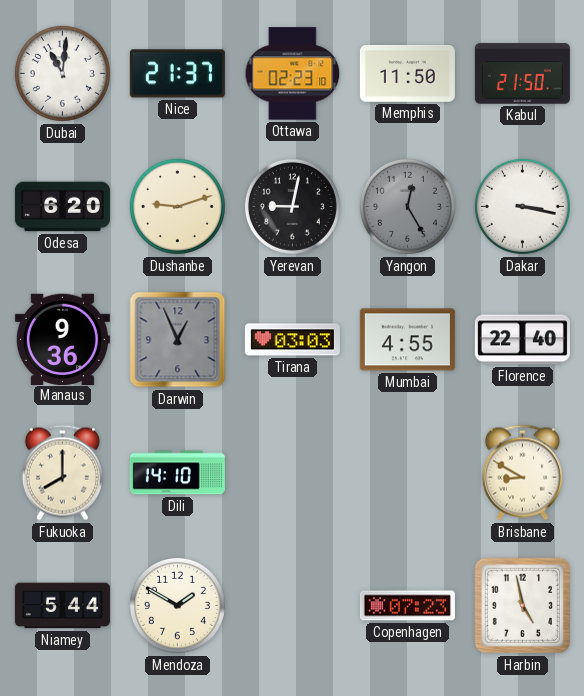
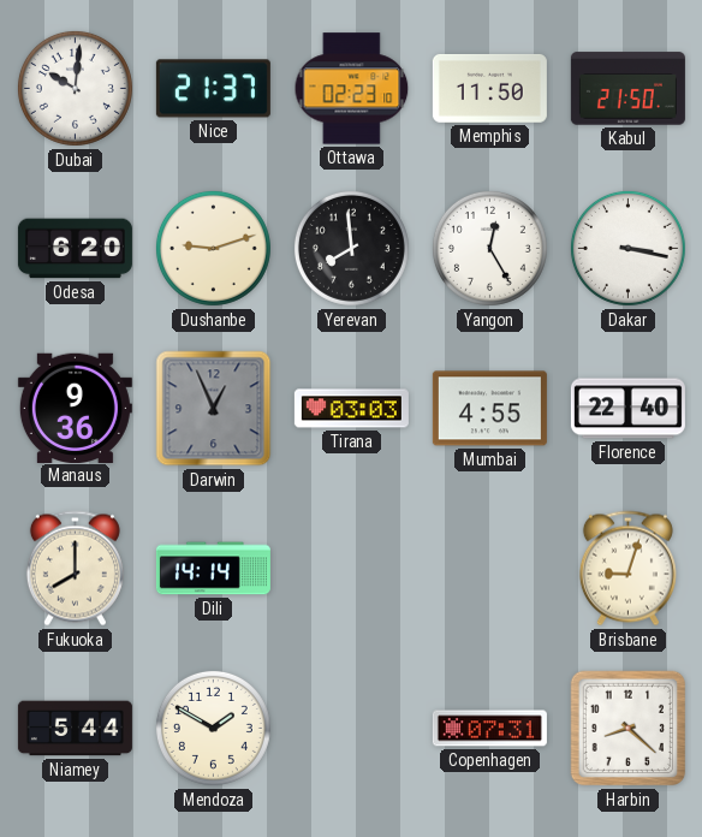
Dubai: 11:01 -> 10:01 (75, 88)
Yerevan: 9:02 -> 7:59 (351, 248)
Yangon dial: grey -> white (489, 248)
Dili: 14:10 -> 14:14 (213, 569)
Brisbane: 8:50 -> 9:03 (627, 569)
Copenhagen: 07:23 -> 07:31 (489, 729)
Harbin: 4:58 -> 8:22 (629, 729)
